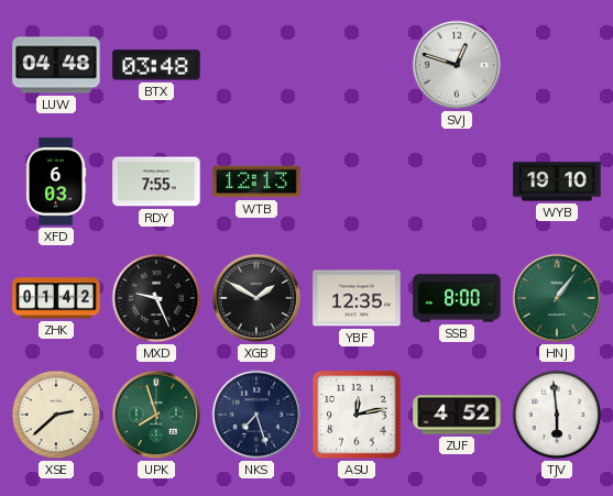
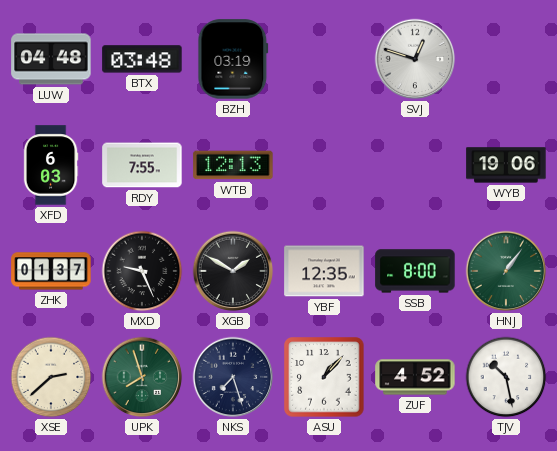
BZH: none -> 03:19 (233, 59)
WYB: 19:10 -> 19:06 (506, 165)
ZHK: 01:42 -> 01:37 (51, 271)
ASU: 12:13 -> 1:07 (324, 377)
TJV: 5:59 -> 10:28 (506, 377)
